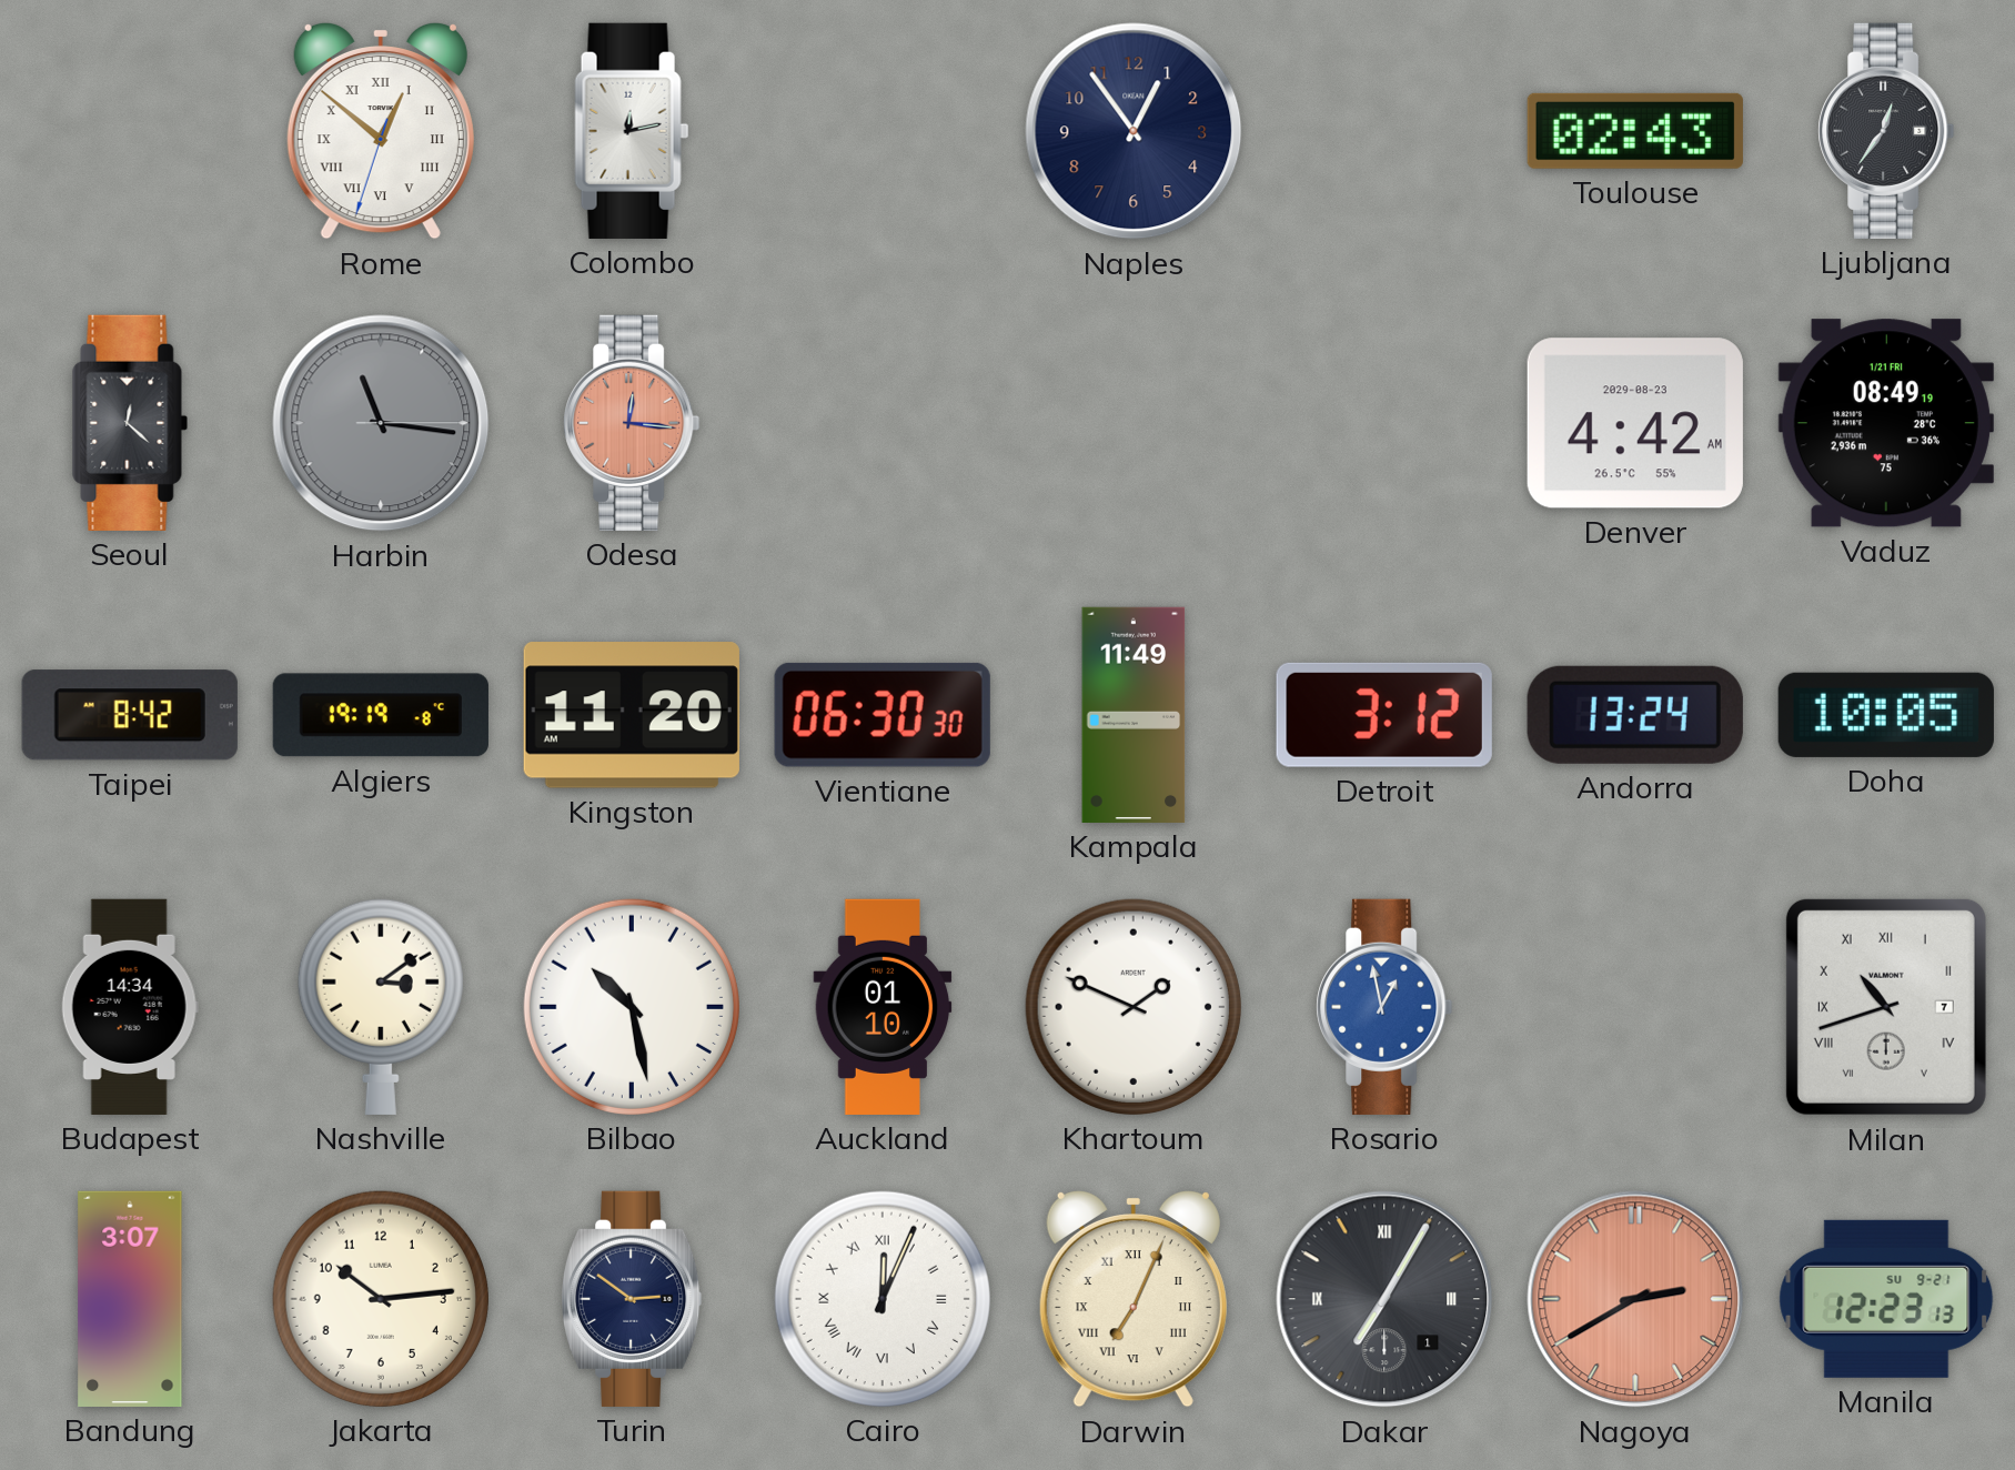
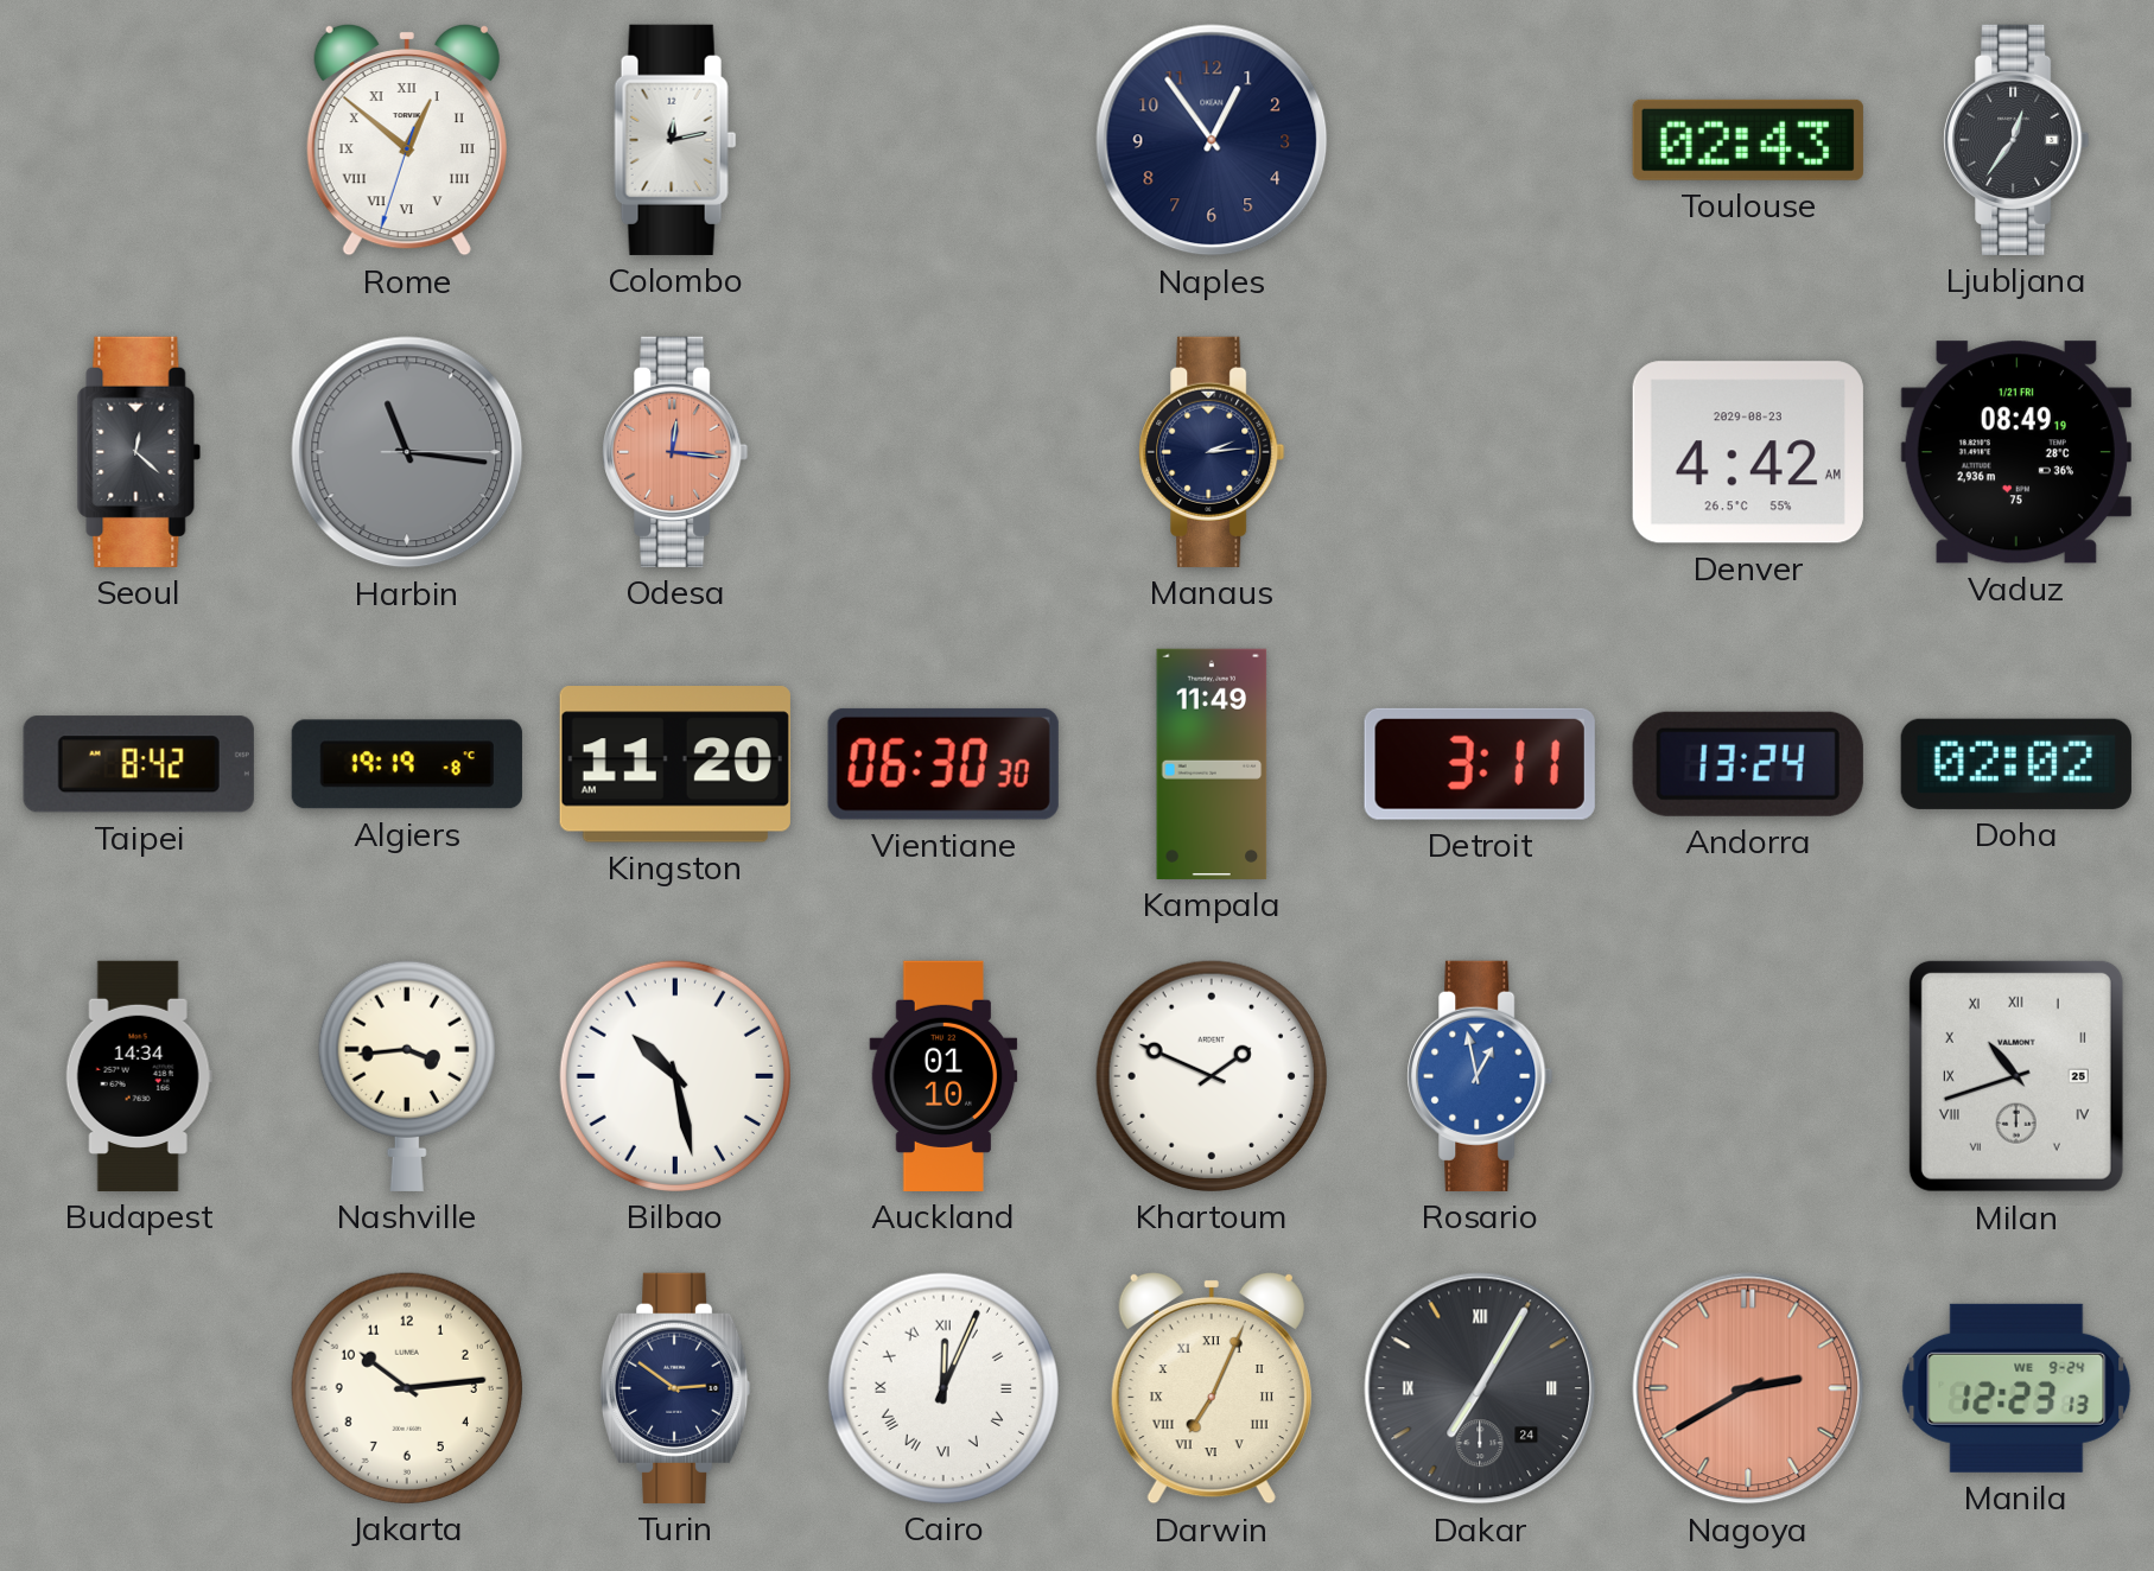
Manaus: none -> 2:14 (1212, 452)
Detroit: 3:12 -> 3:11 (1480, 764)
Doha: 10:05 -> 02:02 (2016, 764)
Nashville: 3:09 -> 3:44 (407, 1076)
Milan date: 7 -> 25 (2016, 1076)
Bandung: 3:07 -> none (130, 1299)
Dakar date: 1 -> 24 (1480, 1388)
Manila date: SU 9-21 -> WE 9-24 (2016, 1388)
